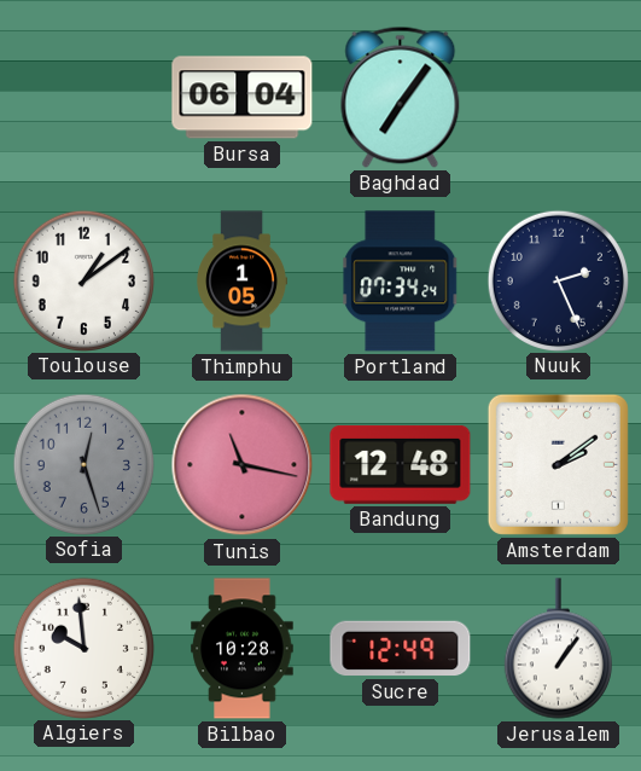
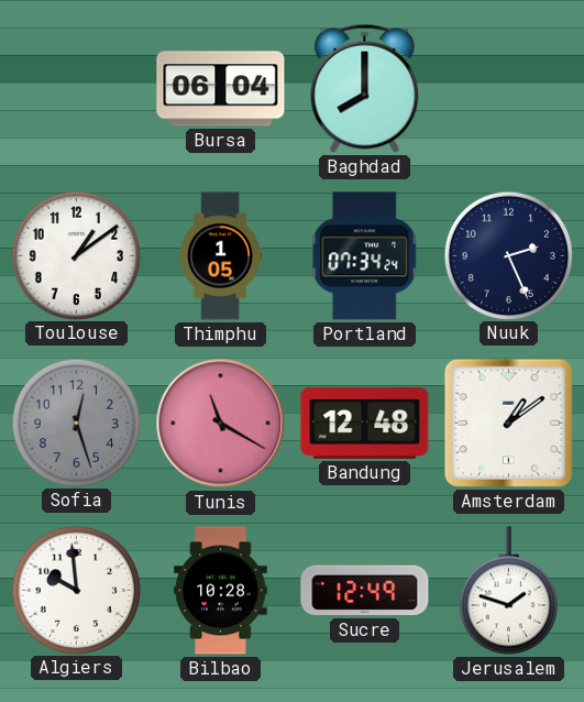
Baghdad: 7:06 -> 8:00 (365, 88)
Tunis: 11:17 -> 11:20 (221, 424)
Amsterdam: 2:09 -> 1:09 (508, 423)
Jerusalem: 1:06 -> 1:48 (508, 591)
